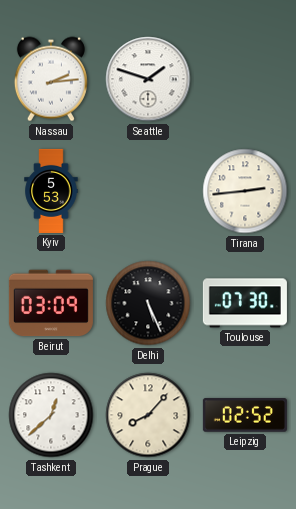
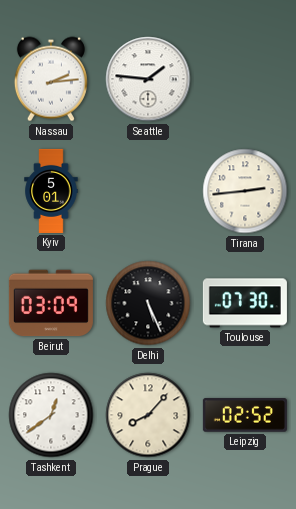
Seattle: 1:48 -> 1:46 (148, 79)
Kyiv: 5:53 -> 5:01 (51, 191)
Tashkent: 12:38 -> 12:39 (51, 415)
